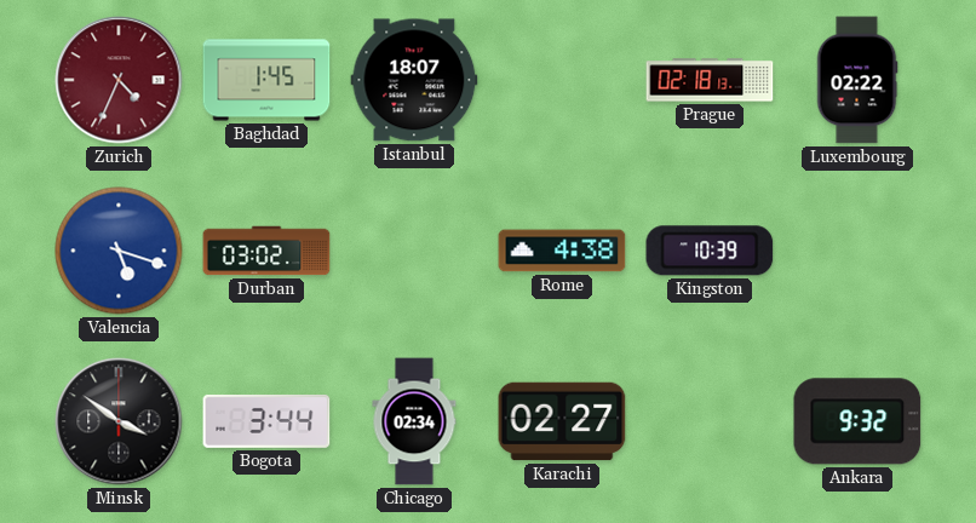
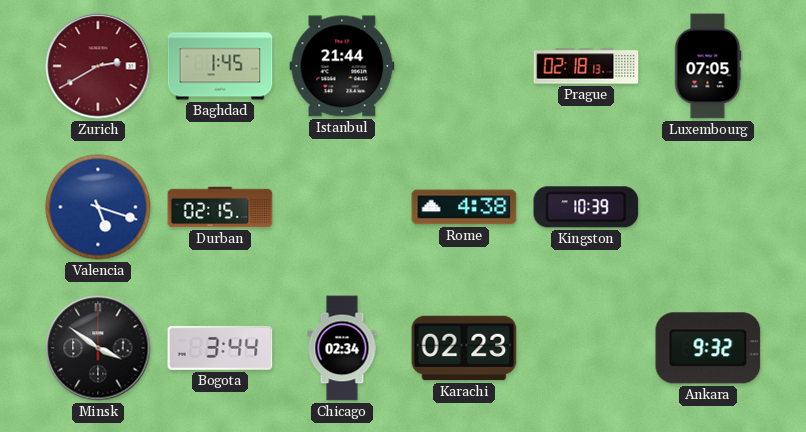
Zurich: 4:34 -> 2:40 (98, 66)
Istanbul: 18:07 -> 21:44 (342, 66)
Luxembourg: 02:22 -> 07:05 (708, 66)
Durban: 03:02 -> 02:15 (220, 207)
Karachi: 02:27 -> 02:23 (464, 348)
